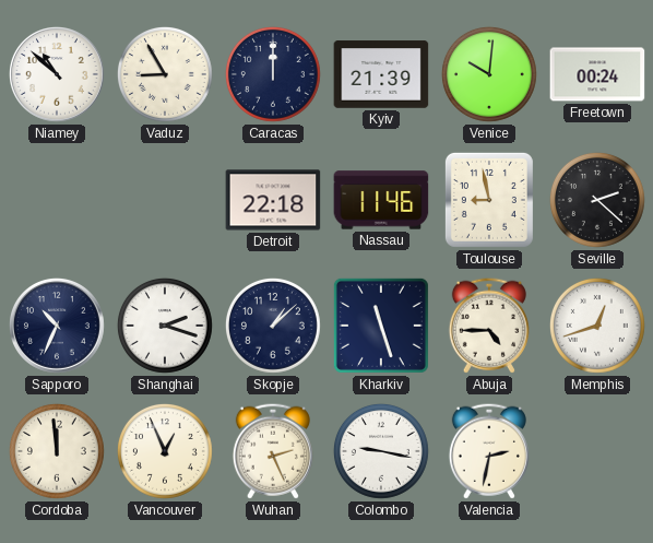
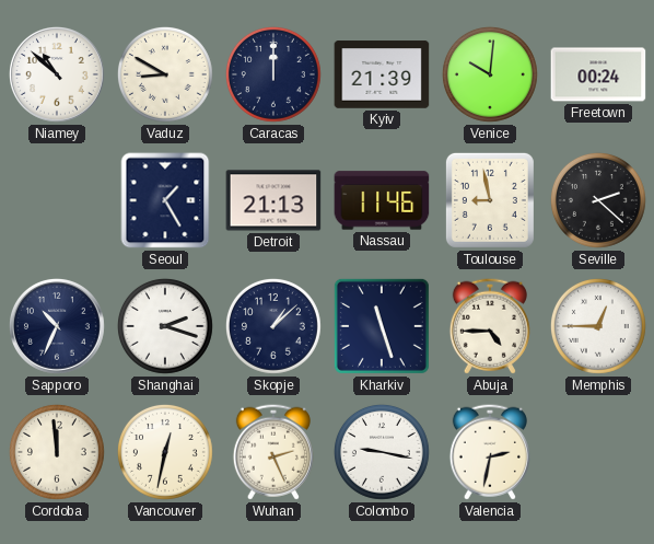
Vaduz: 8:55 -> 8:50 (165, 74)
Seoul: none -> 1:25 (165, 200)
Detroit: 22:18 -> 21:13 (273, 200)
Memphis: 12:42 -> 12:45 (598, 326)
Vancouver: 12:56 -> 12:32 (165, 452)
